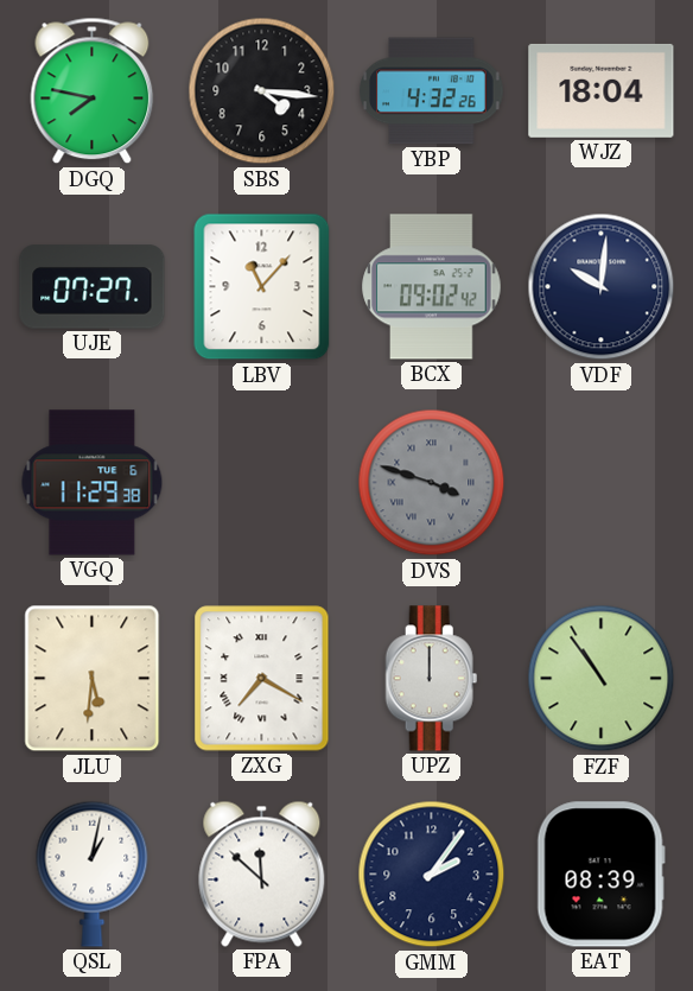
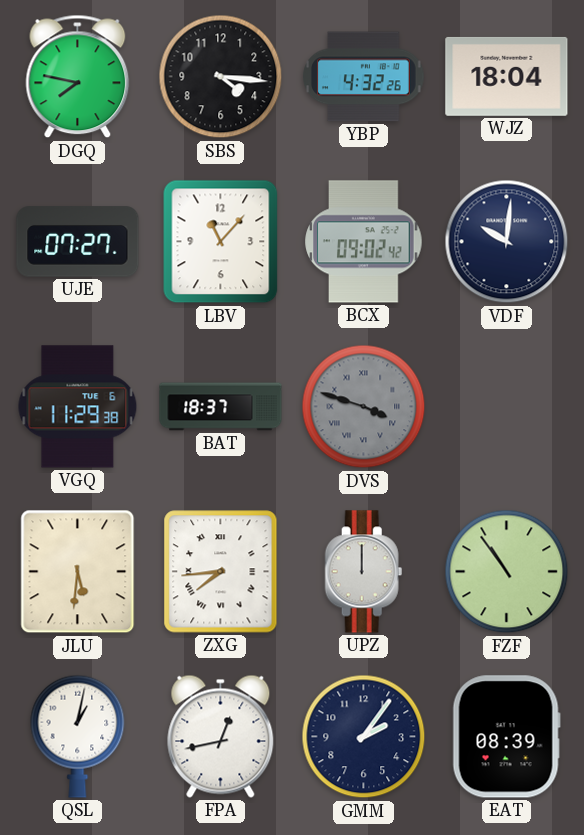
BAT: none -> 18:37 (221, 407)
ZXG: 7:20 -> 7:44 (221, 572)
FPA: 11:52 -> 12:43 (221, 736)
